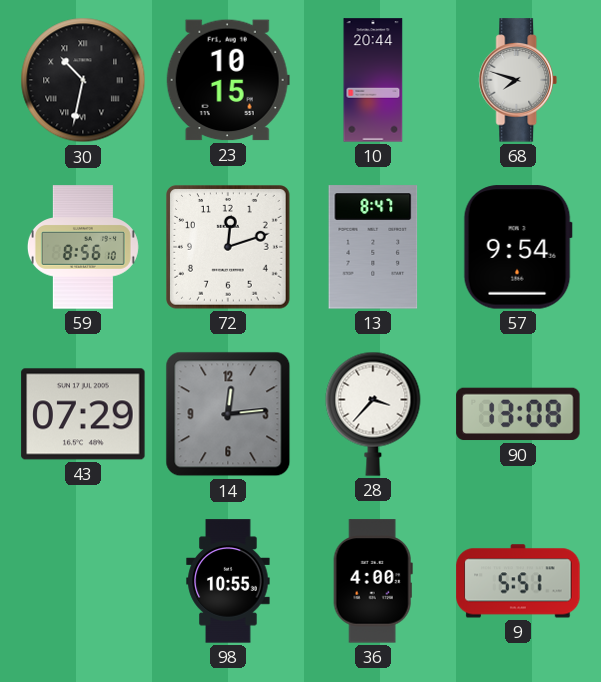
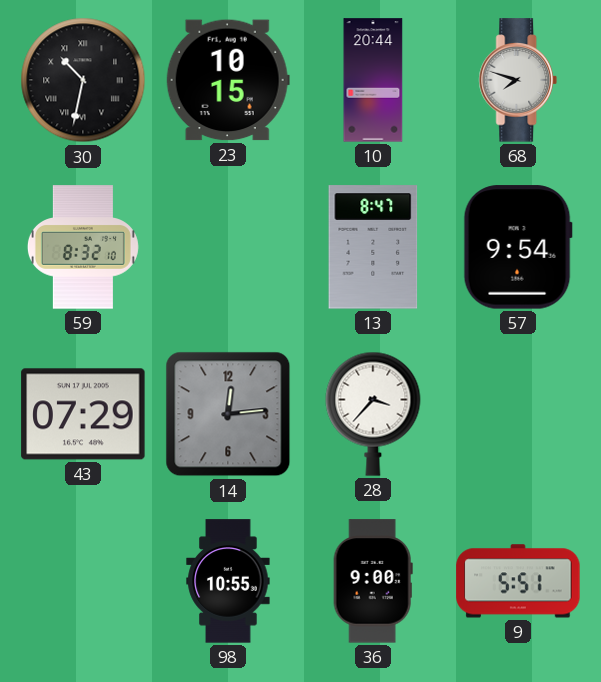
59: 8:56 -> 8:32 (83, 247)
72: 12:12 -> none (229, 248)
90: 13:08 -> none (518, 414)
36: 4:00 -> 9:00 (373, 581)
